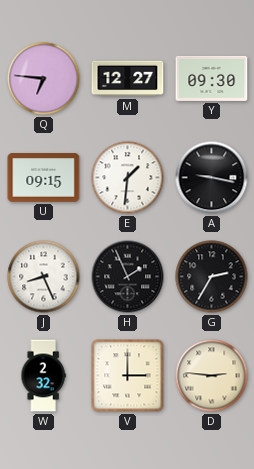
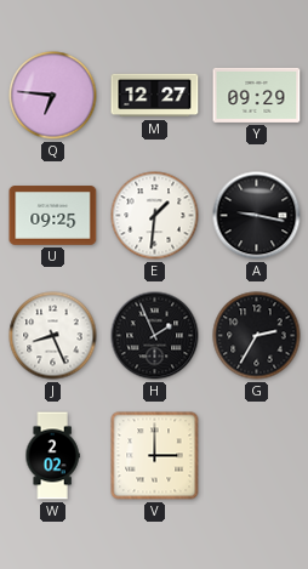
Y: 09:30 -> 09:29 (257, 95)
U: 09:15 -> 09:25 (53, 216)
W: 2:32 -> 2:02 (52, 456)
D: 2:46 -> none (212, 376)
